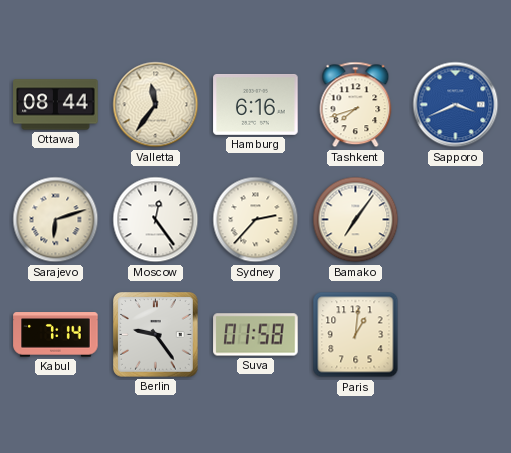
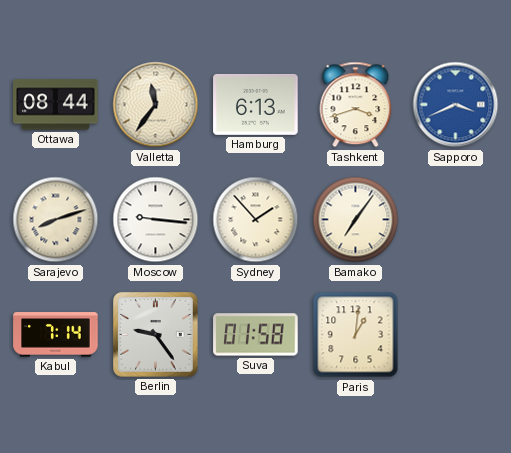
Hamburg: 6:16 -> 6:13 (256, 104)
Tashkent: 7:42 -> 3:42 (356, 105)
Sarajevo: 6:12 -> 8:12 (56, 220)
Moscow: 12:24 -> 9:16 (156, 220)
Sydney: 2:37 -> 1:53 (256, 220)
